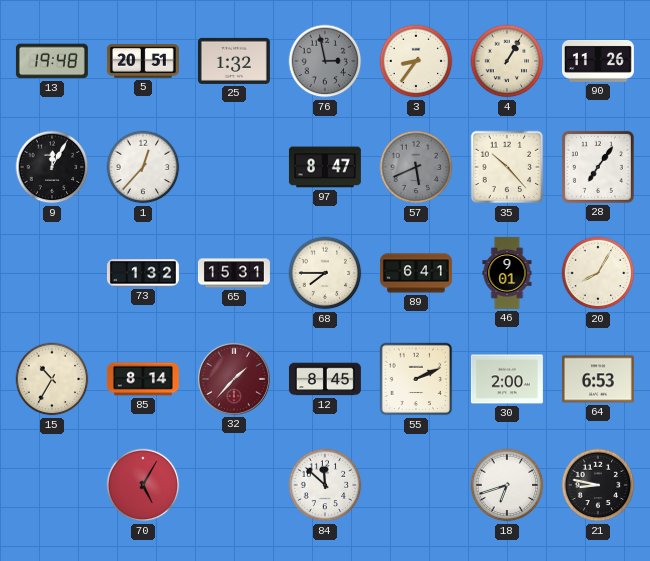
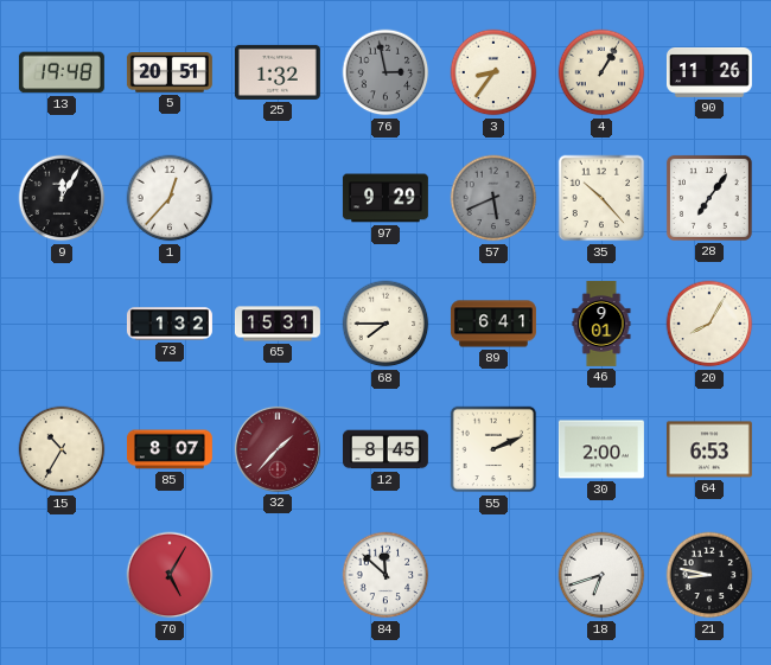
97: 8:47 -> 9:29 (385, 198)
85: 8:14 -> 8:07 (170, 449)
